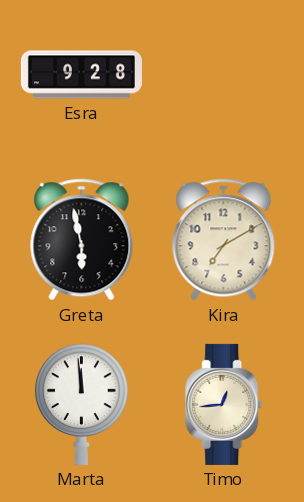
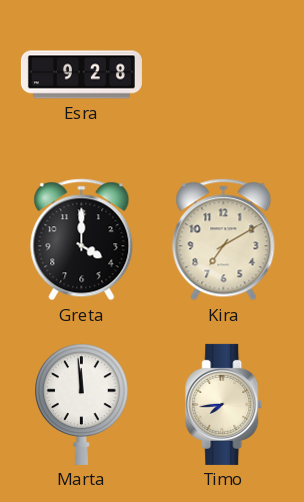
Greta: 5:58 -> 4:00 (82, 240)
Timo: 12:44 -> 7:44 (224, 404)
